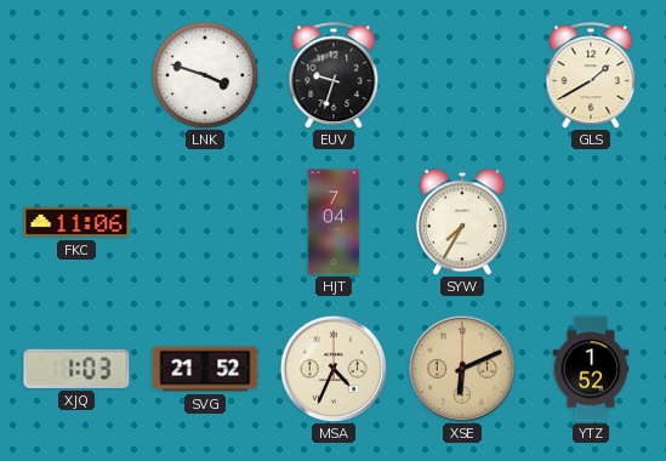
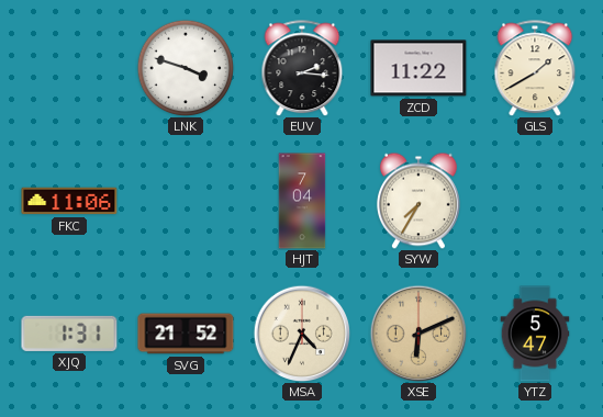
EUV: 9:33 -> 2:16 (302, 68)
ZCD: none -> 11:22 (418, 68)
XJQ: 1:03 -> 1:31 (69, 334)
YTZ: 1:52 -> 5:47 (535, 334)
